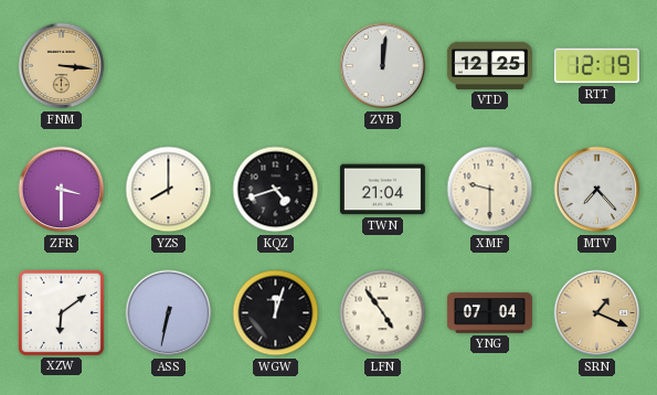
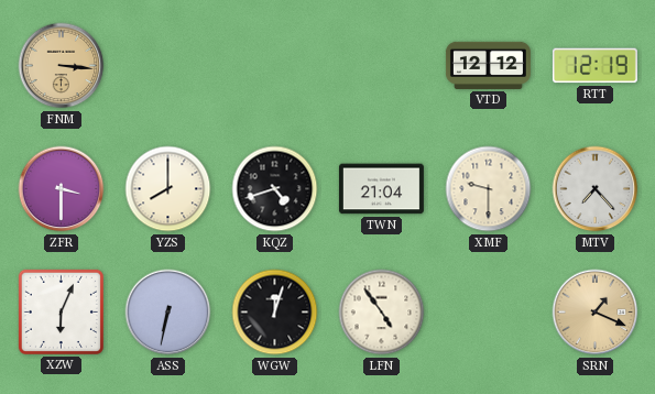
ZVB: 12:01 -> none (383, 66)
VTD: 12:25 -> 12:12 (488, 65)
XZW: 6:09 -> 6:04 (61, 311)
YNG: 07:04 -> none (489, 313)
